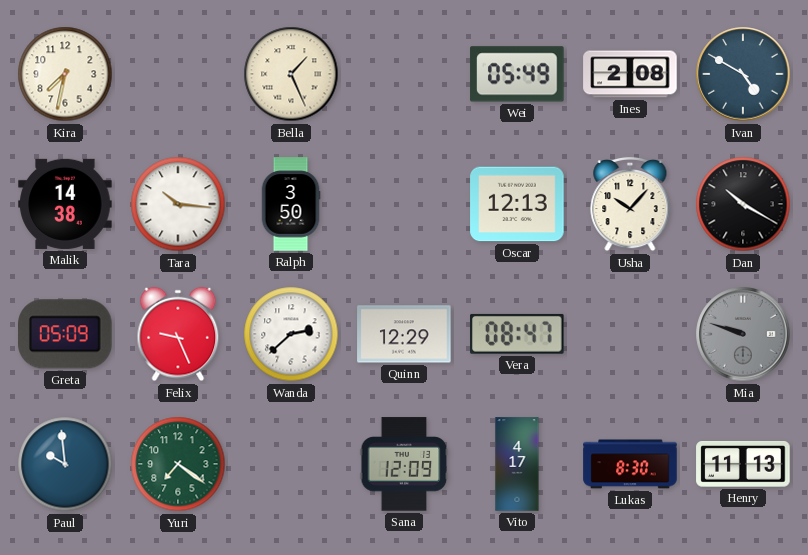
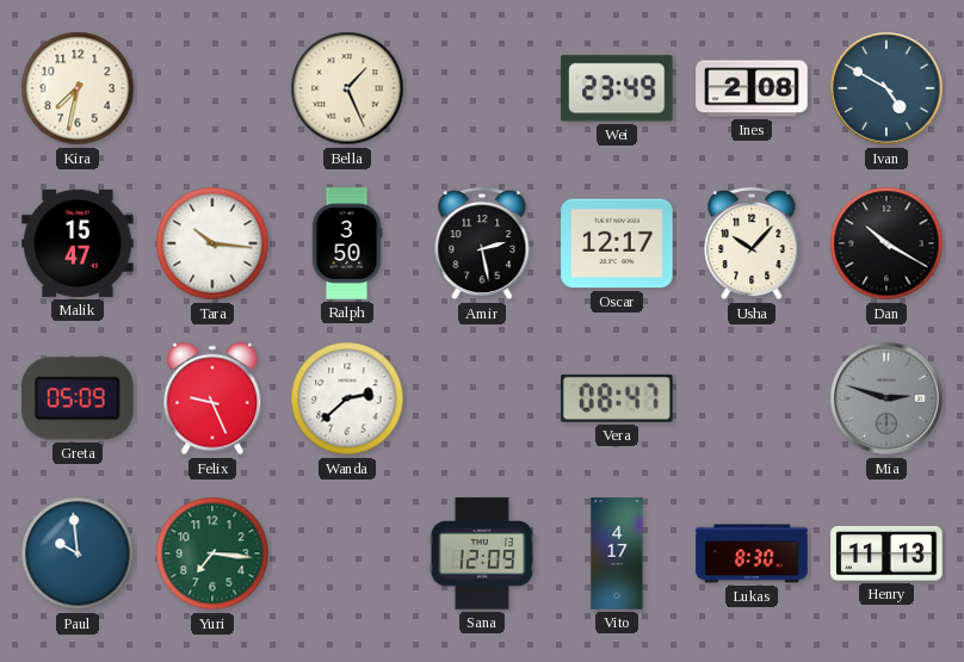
Wei: 05:49 -> 23:49 (617, 88)
Malik: 14:38 -> 15:47 (78, 243)
Amir: none -> 2:28 (482, 243)
Oscar: 12:13 -> 12:17 (617, 243)
Quinn: 12:29 -> none (404, 334)
Mia: 9:48 -> 2:48 (886, 398)
Yuri: 7:21 -> 7:16 (212, 553)
